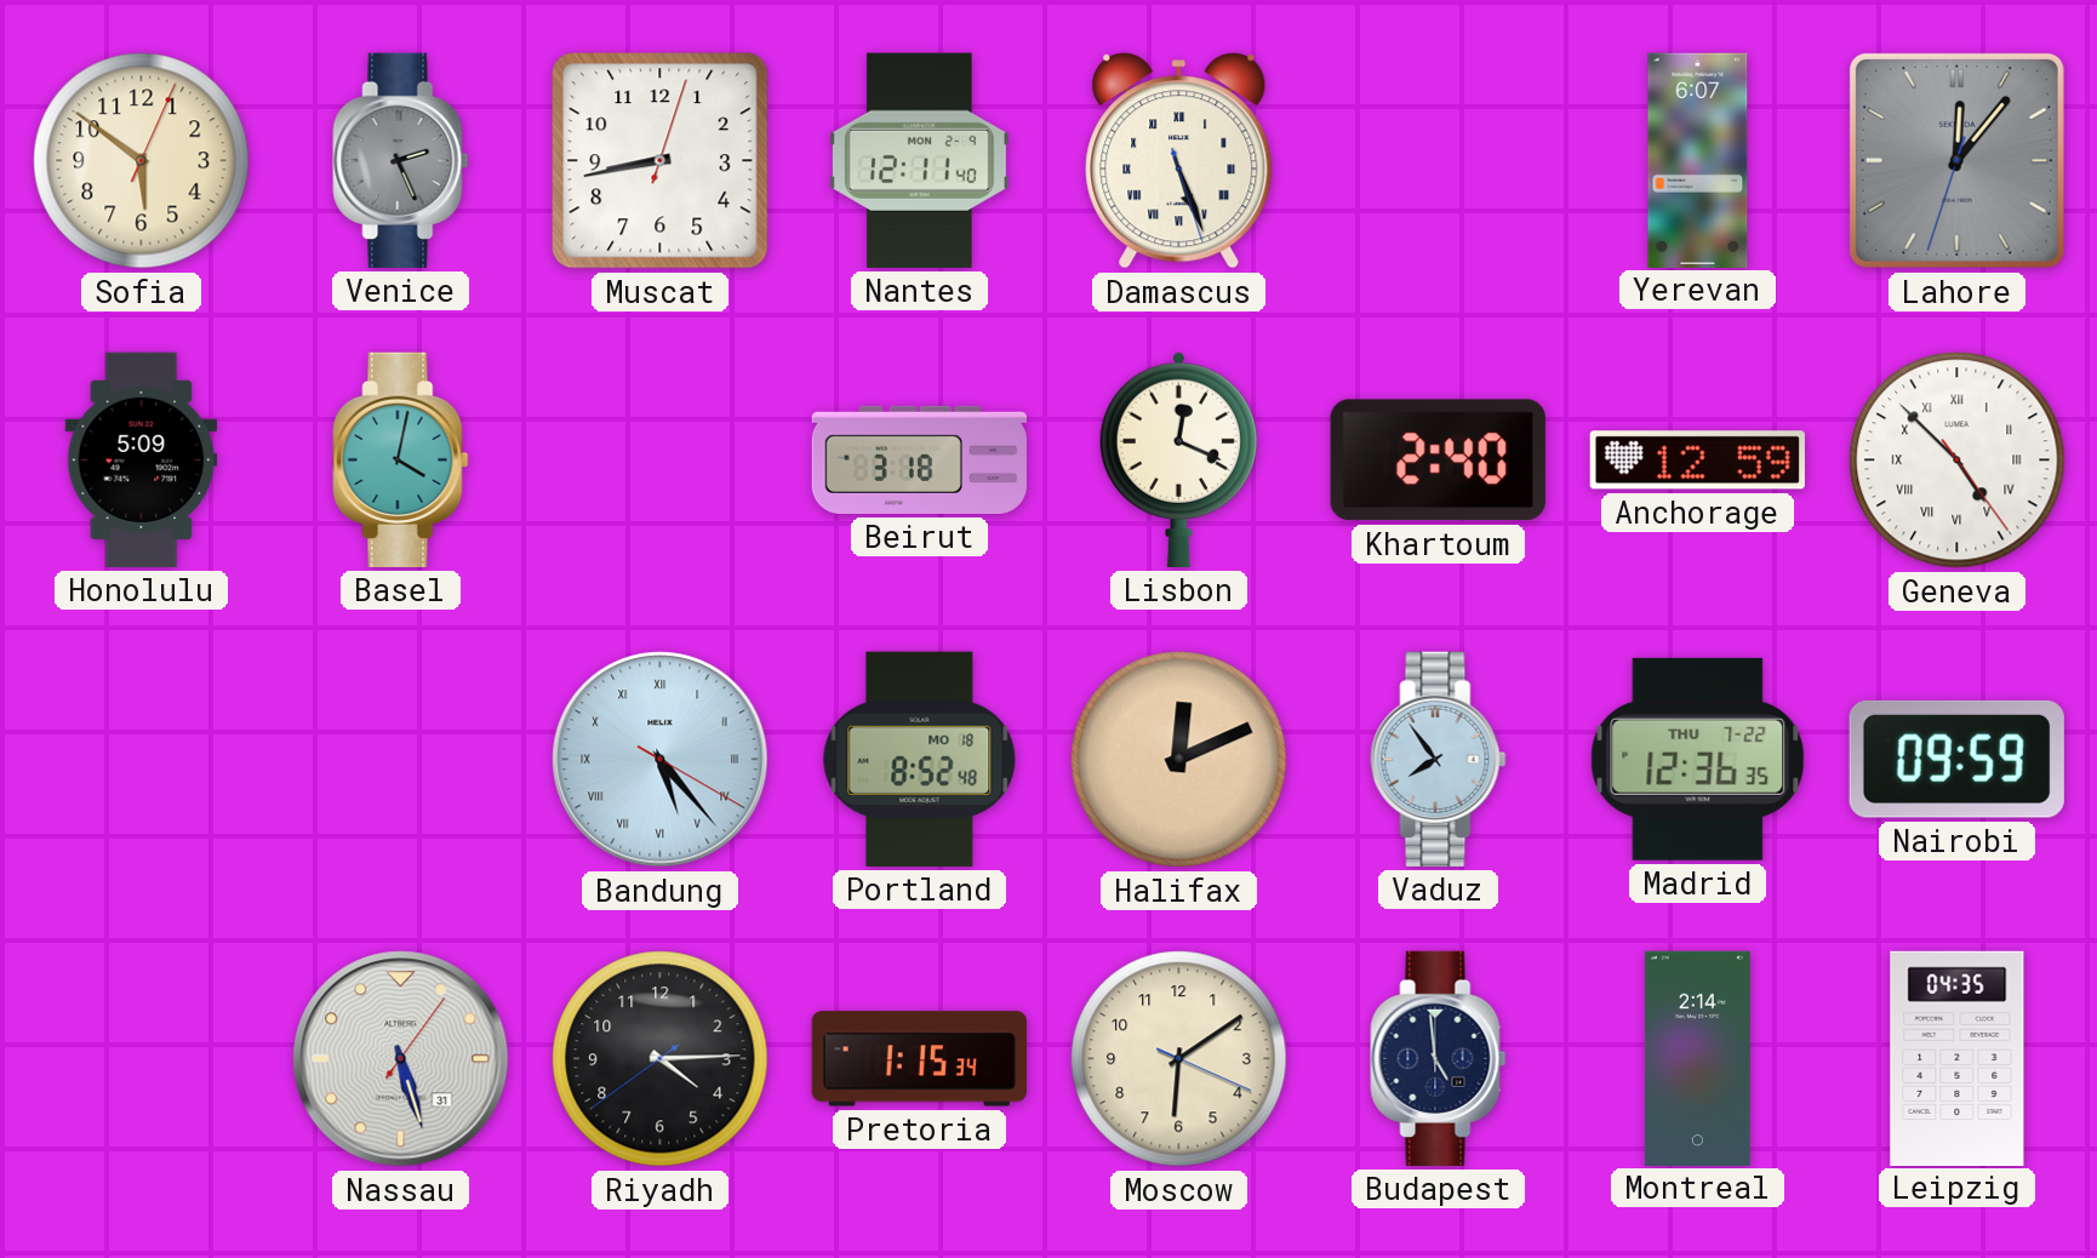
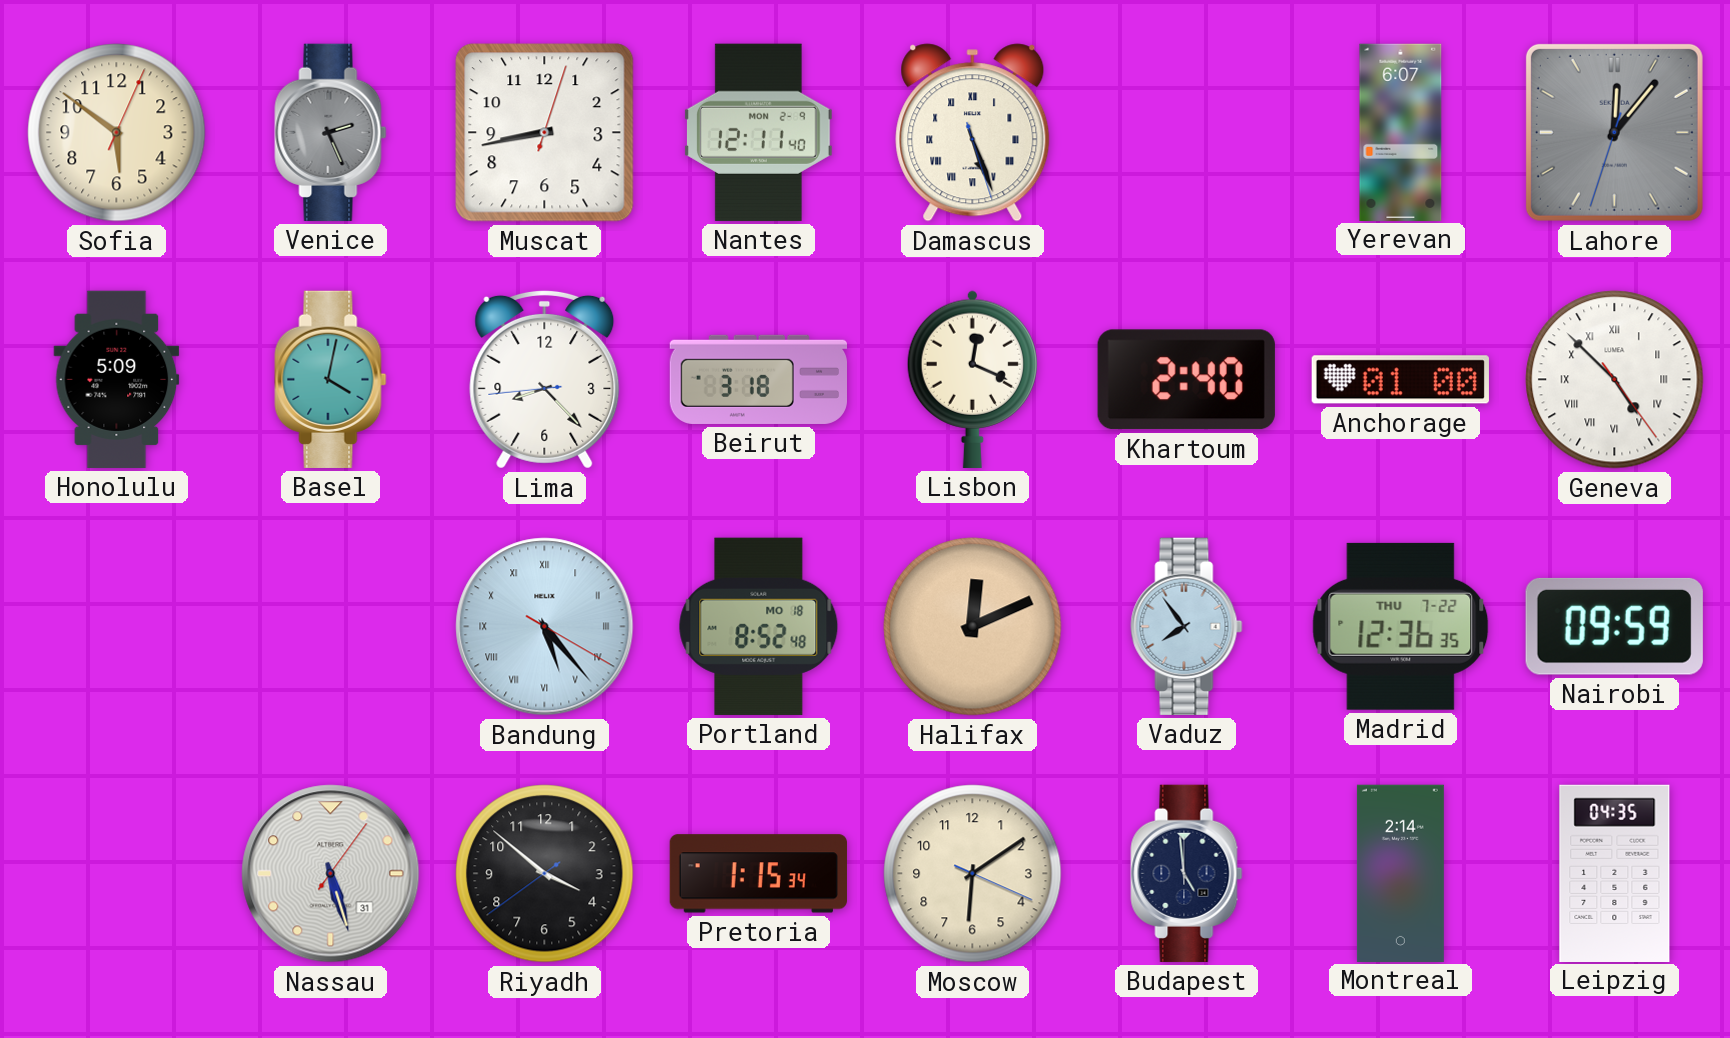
Lima: none -> 8:22 (545, 379)
Anchorage: 12:59 -> 01:00 (1400, 380)
Riyadh: 4:14 -> 3:51 (545, 874)
